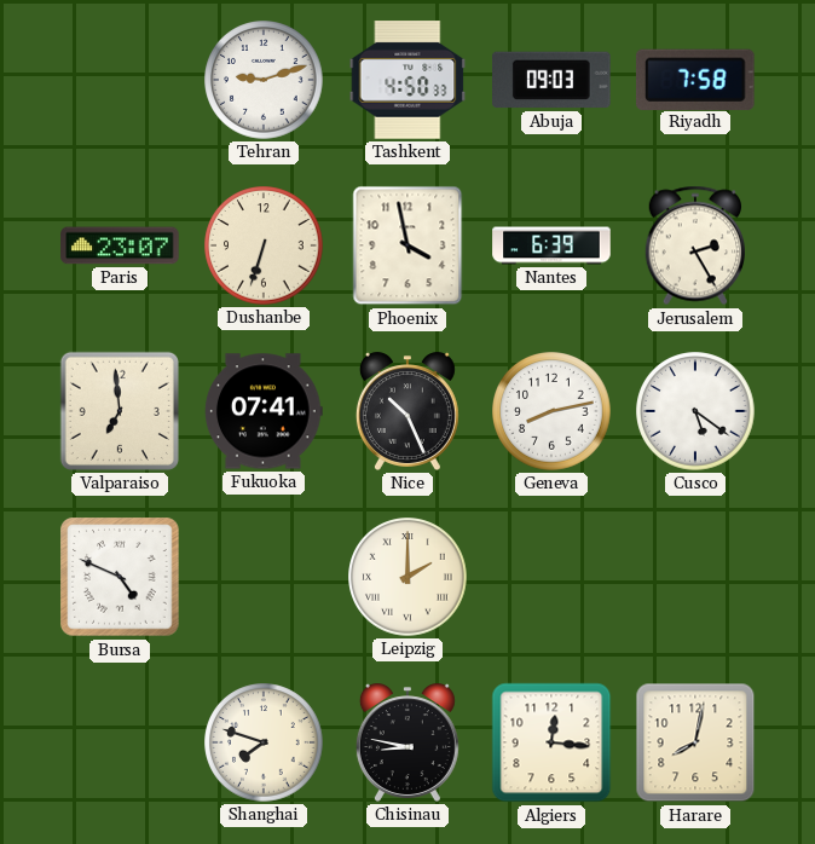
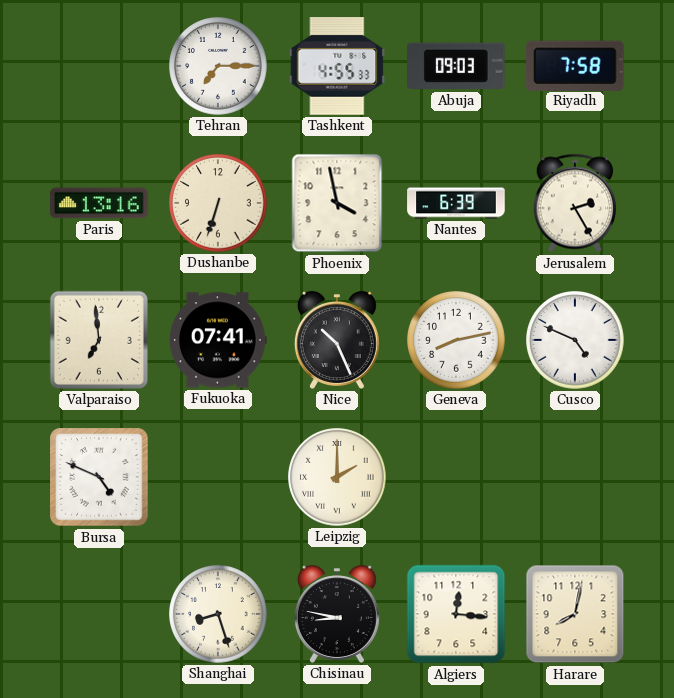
Tehran: 9:12 -> 7:15 (218, 66)
Tashkent: 4:50 -> 4:55 (337, 66)
Paris: 23:07 -> 13:16 (99, 203)
Cusco: 5:21 -> 4:49 (575, 340)
Shanghai: 7:48 -> 8:27 (218, 614)
